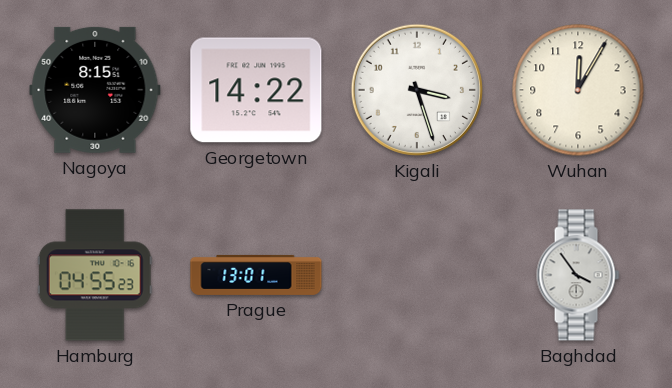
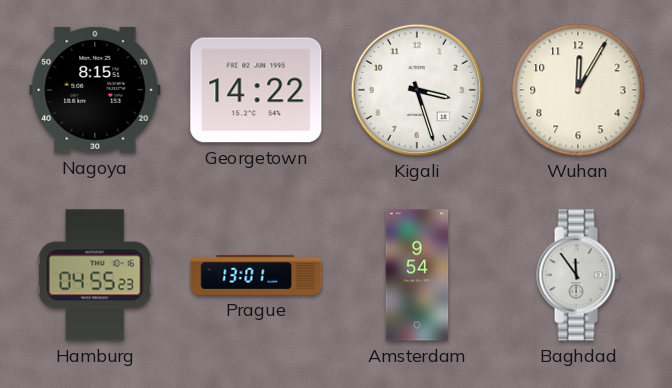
Amsterdam: none -> 9:54 (417, 275)
Baghdad: 3:54 -> 11:54 (578, 275)
